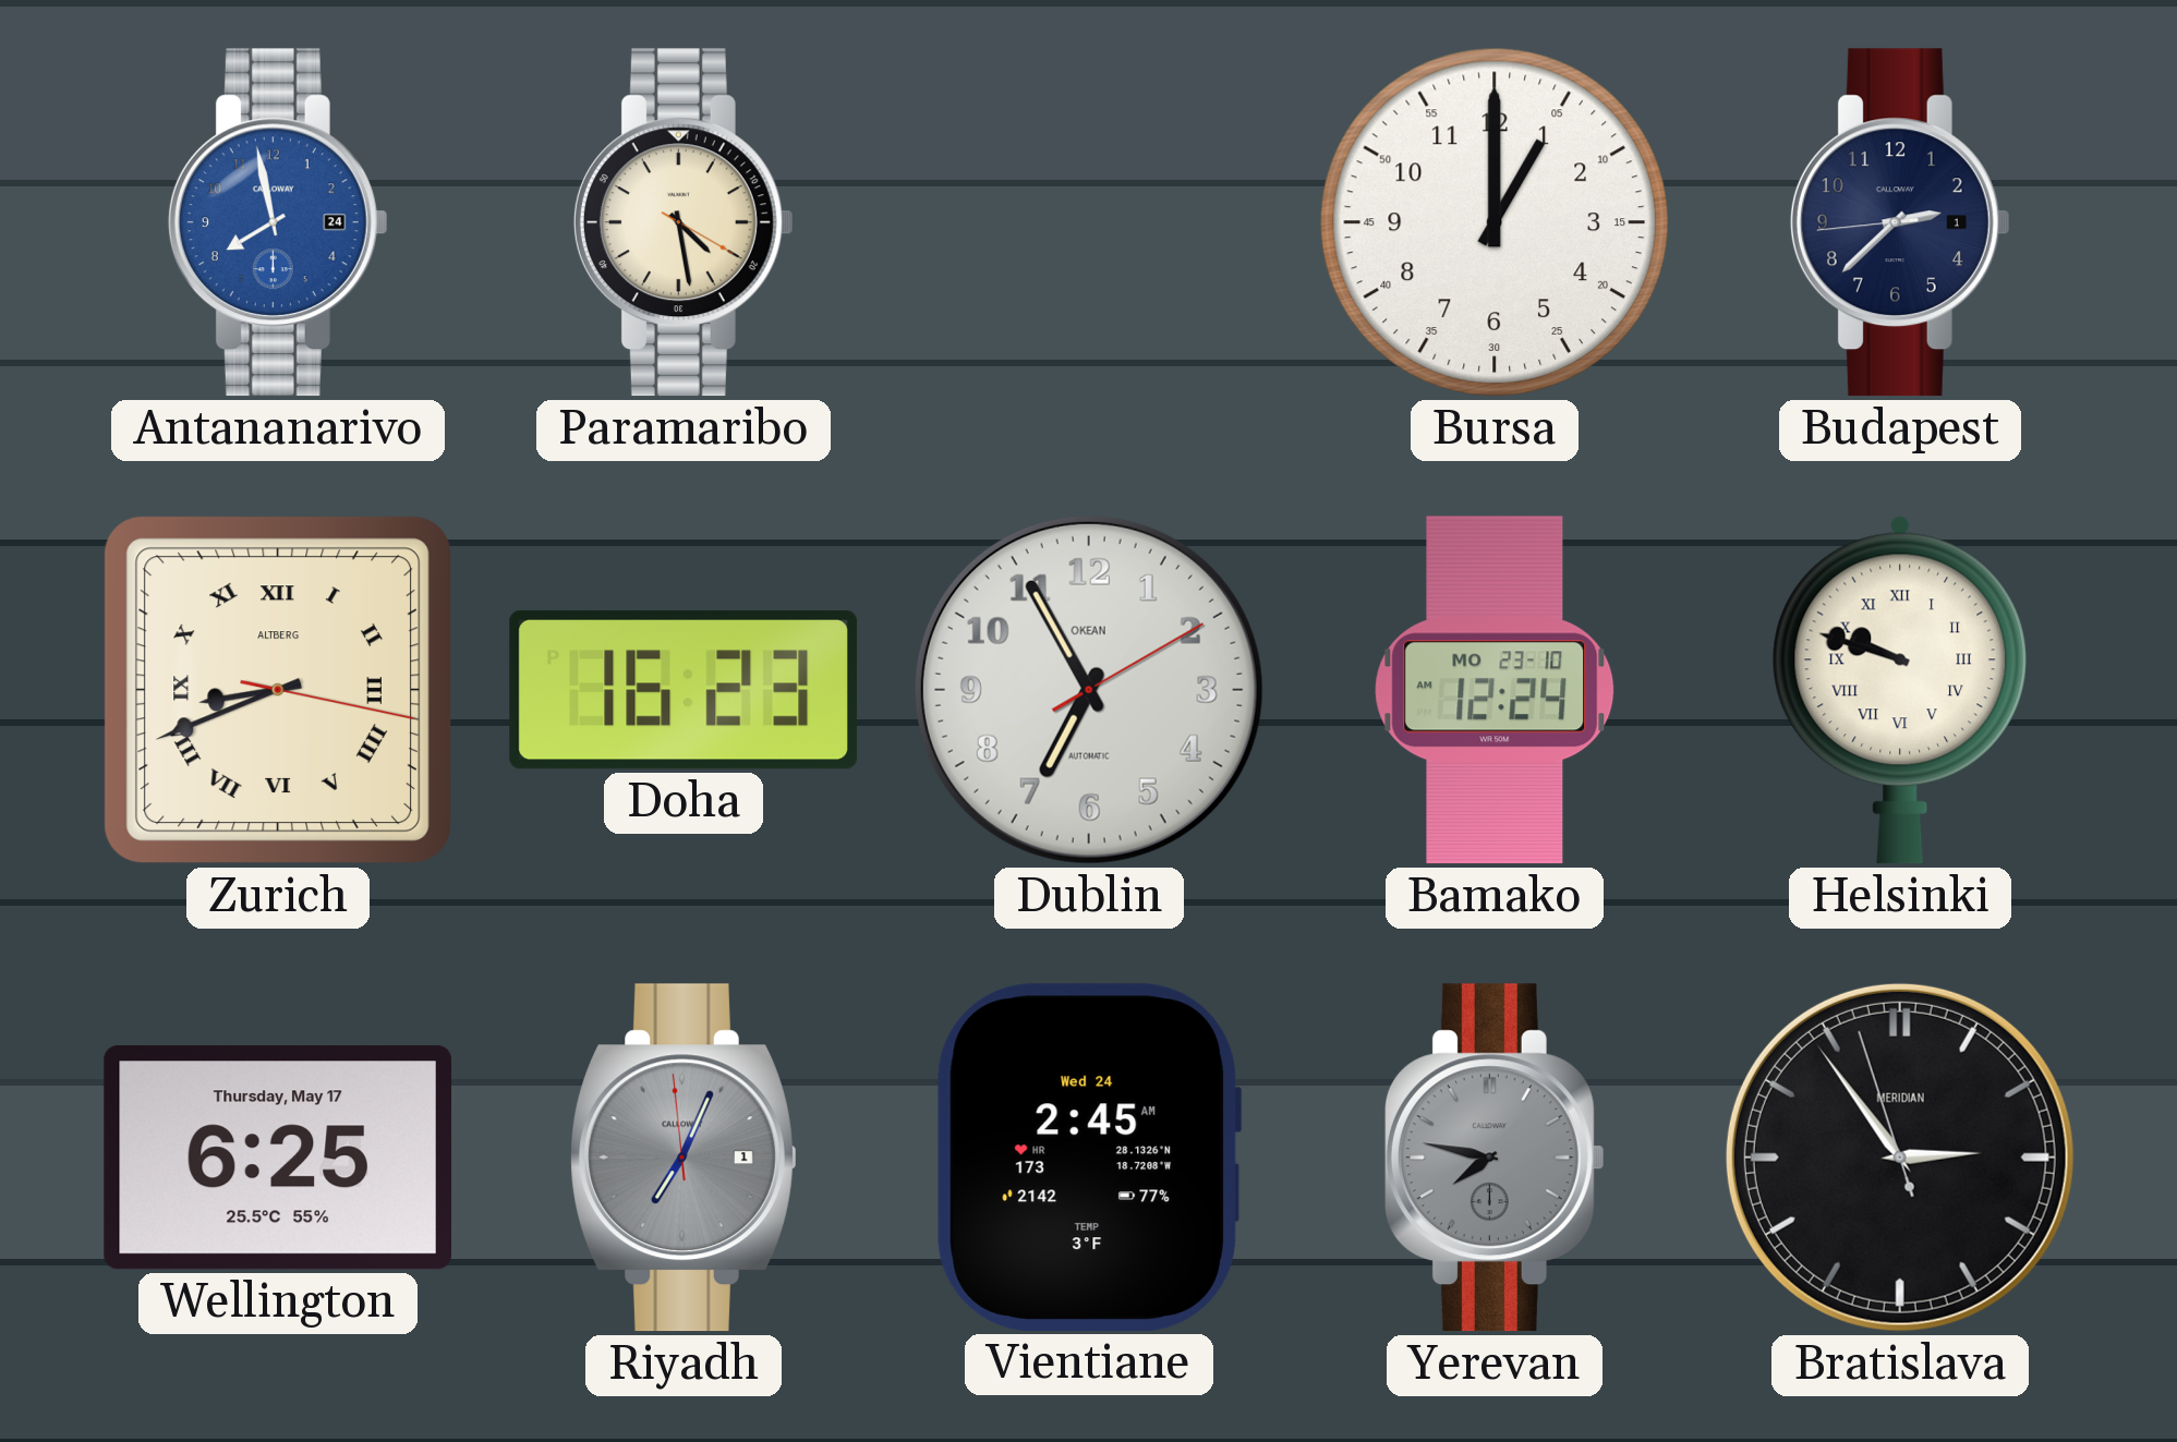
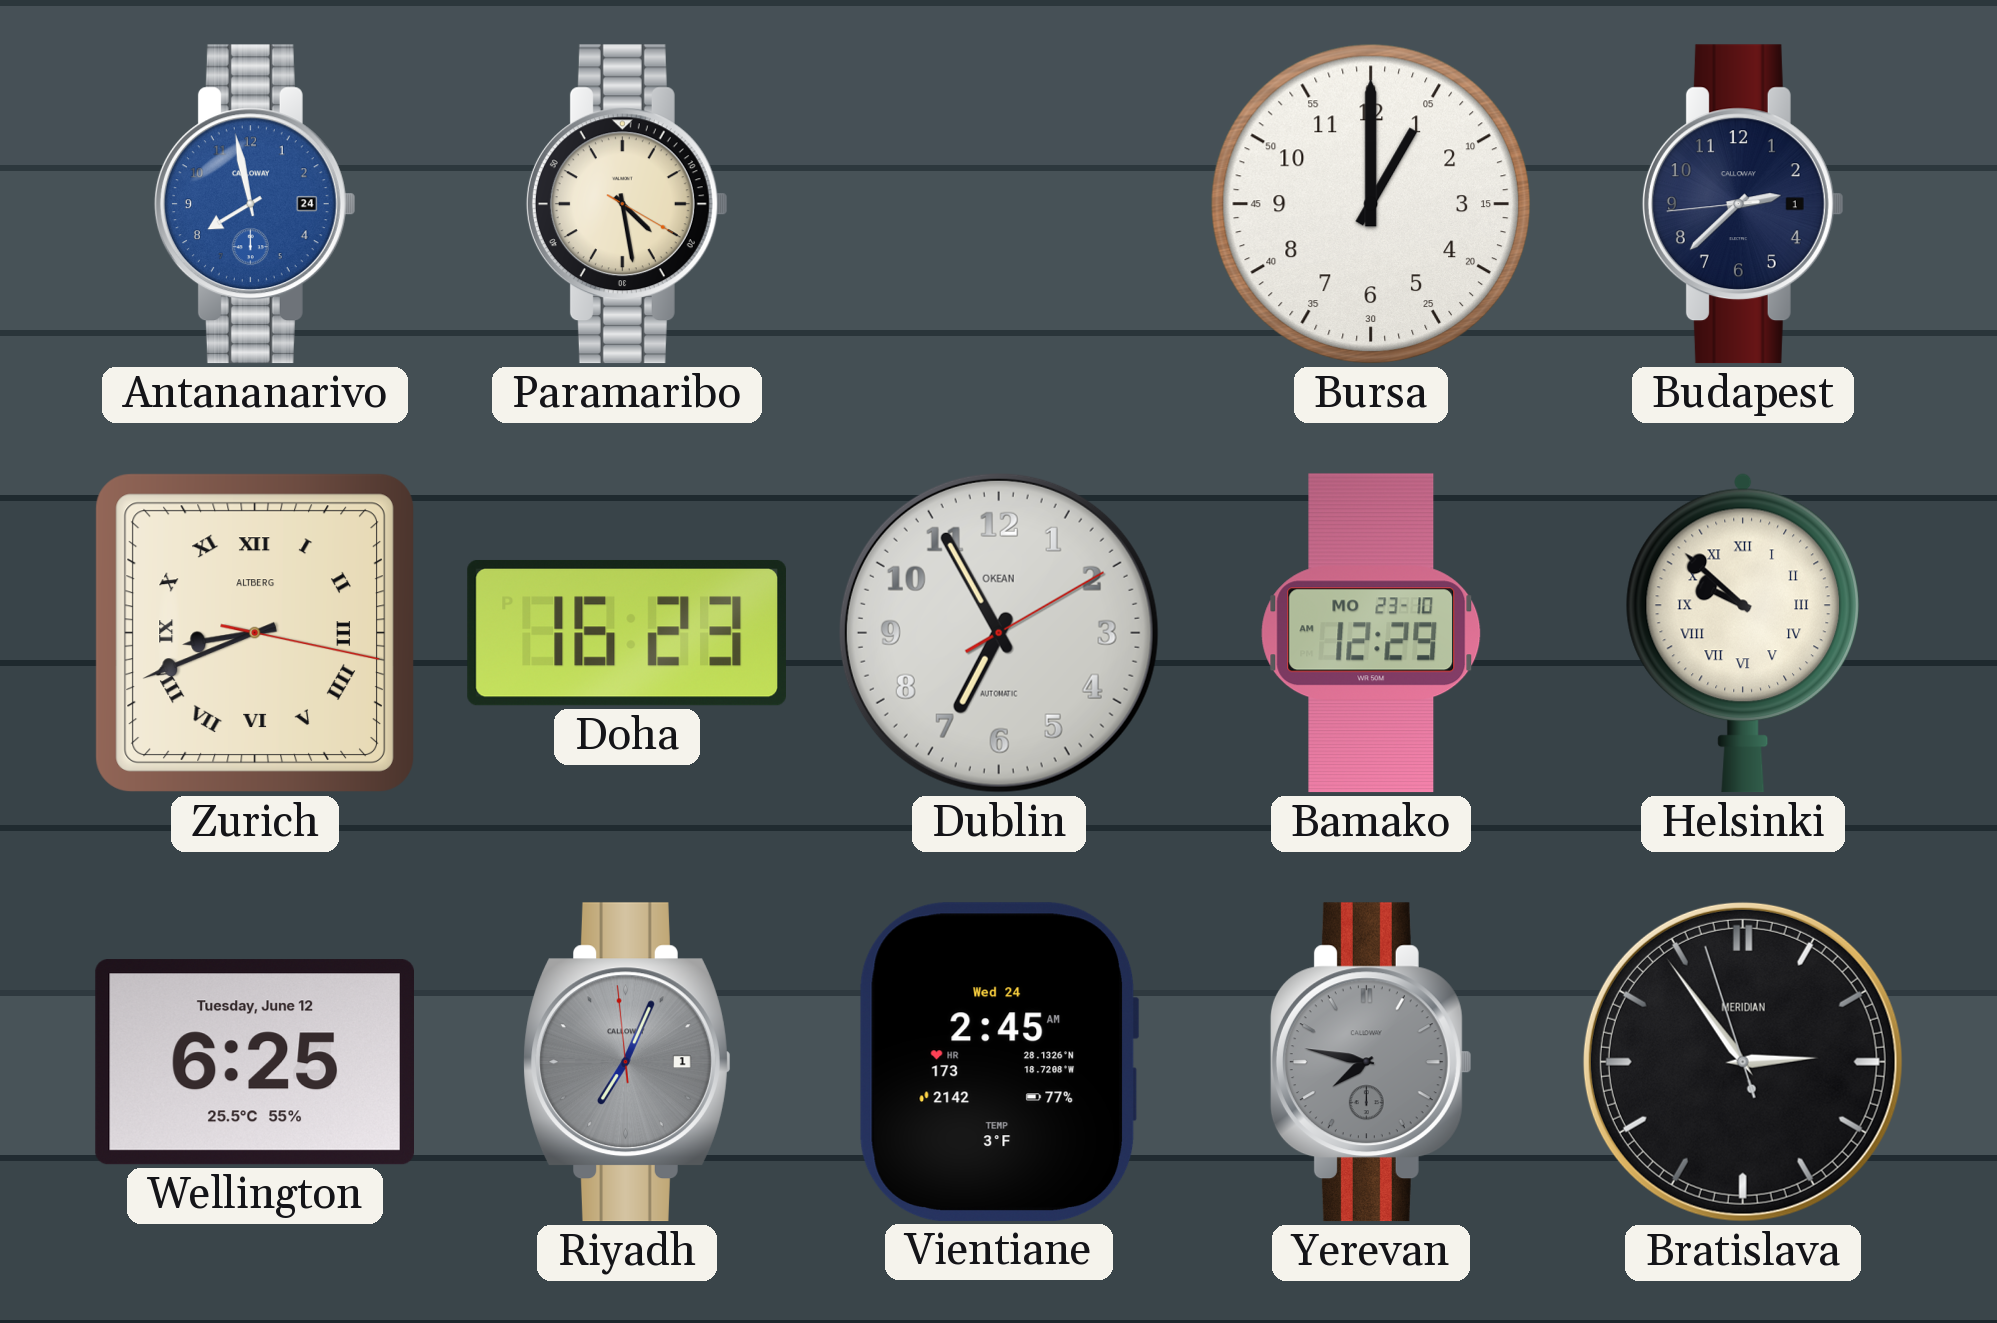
Bamako: 12:24 -> 12:29 (1371, 633)
Helsinki: 9:48 -> 9:52 (1742, 633)
Wellington date: Thursday, May 17 -> Tuesday, June 12 (254, 1062)
